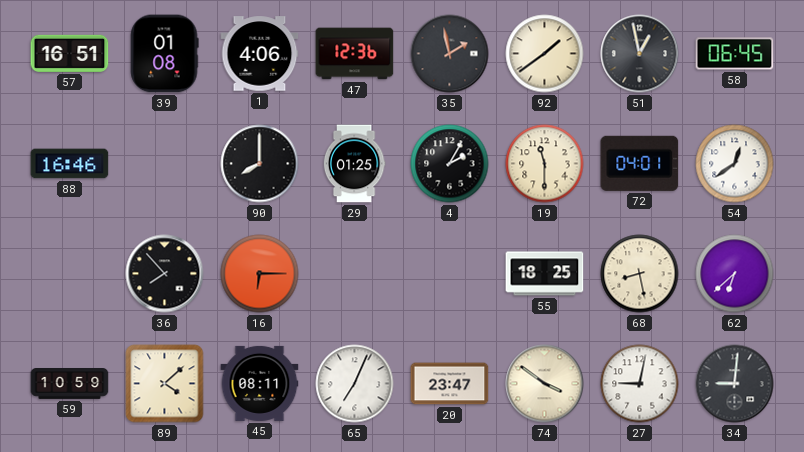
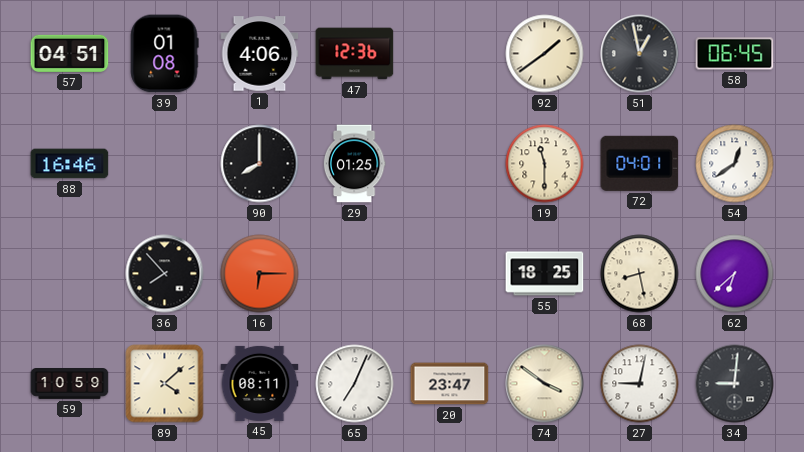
57: 16:51 -> 04:51 (70, 53)
35: 1:58 -> none (450, 54)
4: 2:05 -> none (450, 164)
